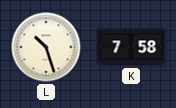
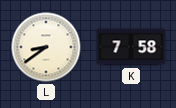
L: 10:27 -> 8:39 (46, 47)
